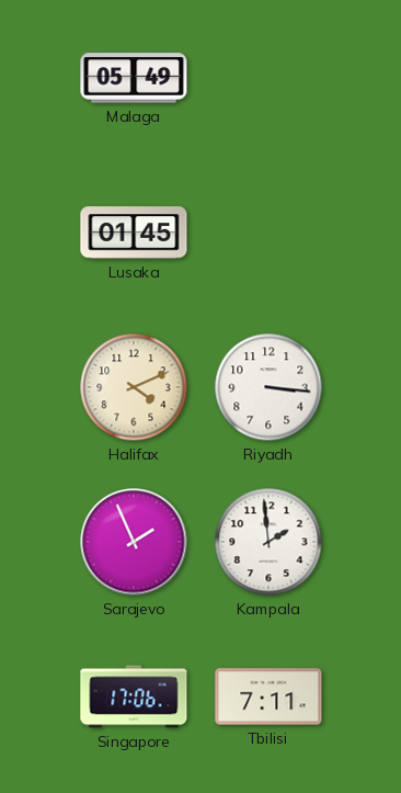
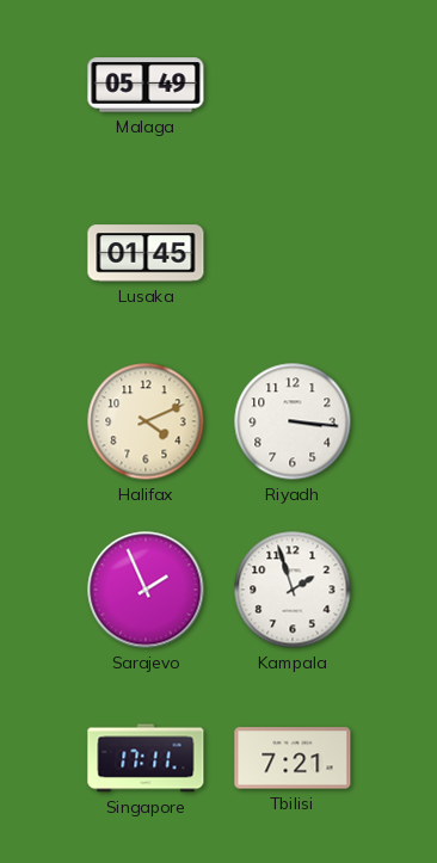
Kampala: 1:59 -> 1:57 (293, 590)
Singapore: 17:06 -> 17:11 (146, 758)
Tbilisi: 7:11 -> 7:21 (293, 758)
